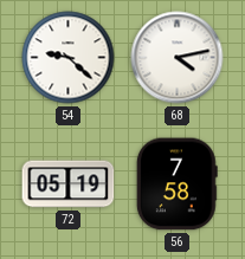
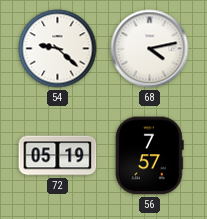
56: 7:58 -> 7:57 (149, 156)
